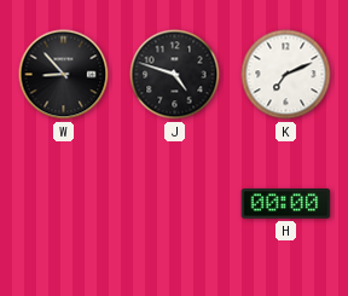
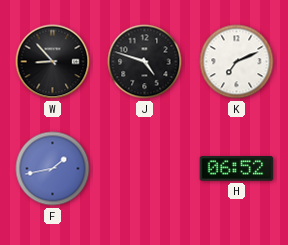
F: none -> 1:43 (53, 169)
H: 00:00 -> 06:52 (237, 169)
